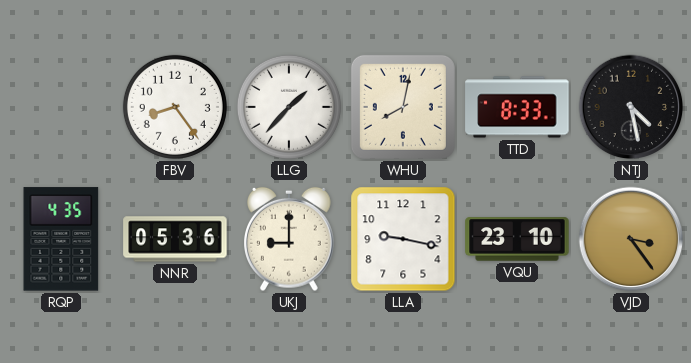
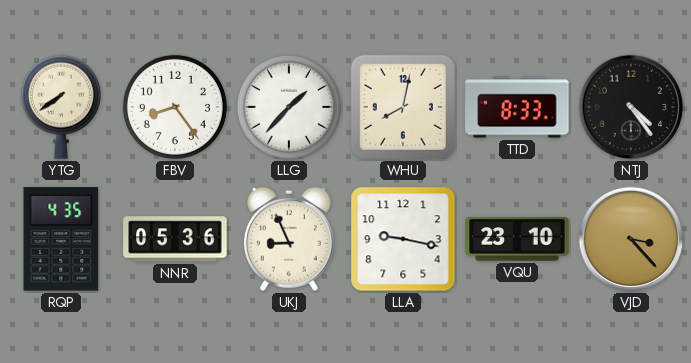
YTG: none -> 7:39 (61, 107)
NTJ: 4:28 -> 4:24 (631, 107)
UKJ: 9:00 -> 8:56 (290, 239)
VJD: 3:24 -> 3:23 (631, 239)
